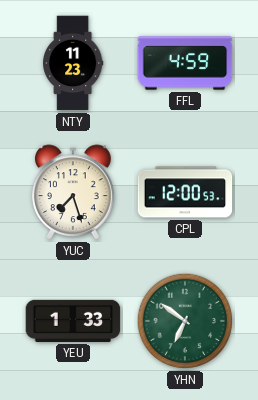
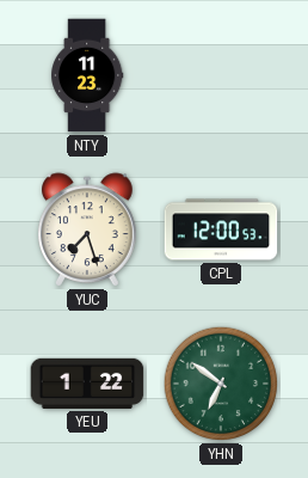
FFL: 4:59 -> none (185, 63)
YEU: 1:33 -> 1:22 (87, 384)
